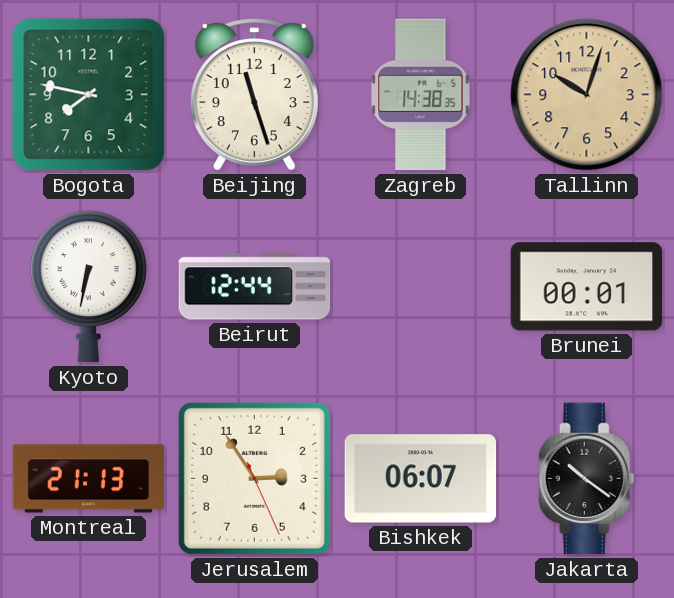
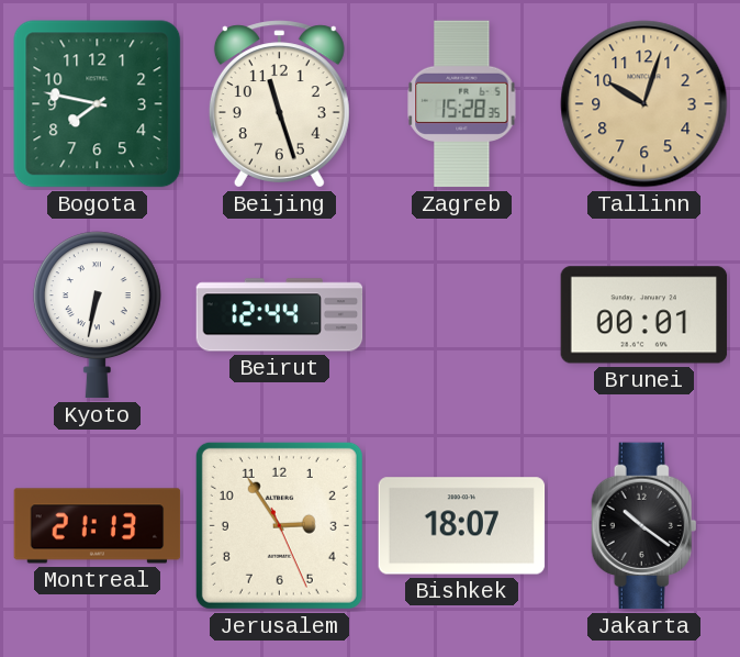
Zagreb: 14:38 -> 15:28 (462, 104)
Bishkek: 06:07 -> 18:07 (462, 526)
